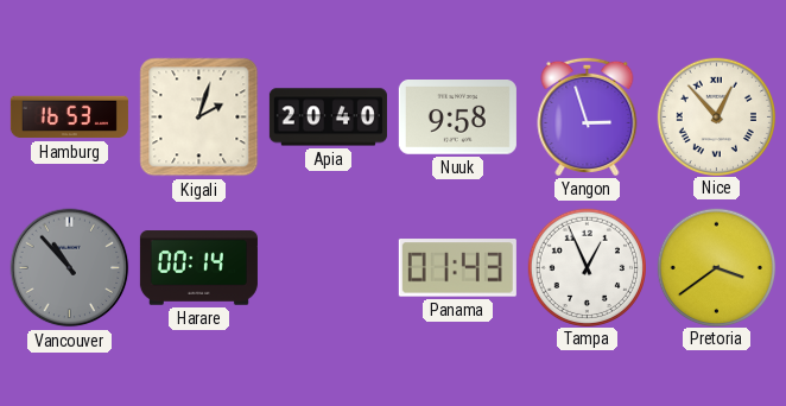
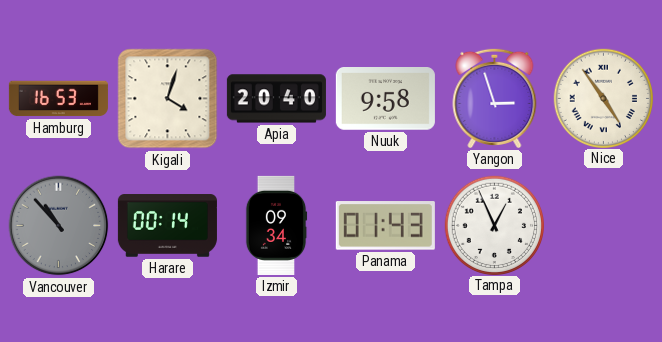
Kigali: 2:03 -> 4:03 (168, 99)
Nice: 12:53 -> 4:54 (603, 98)
Izmir: none -> 09:34 (276, 225)
Pretoria: 3:39 -> none (716, 267)
